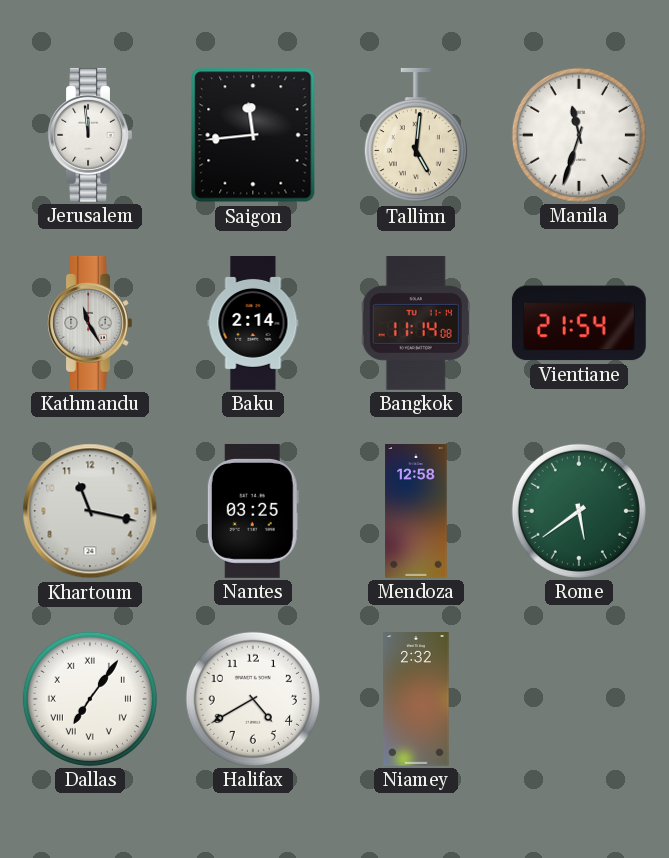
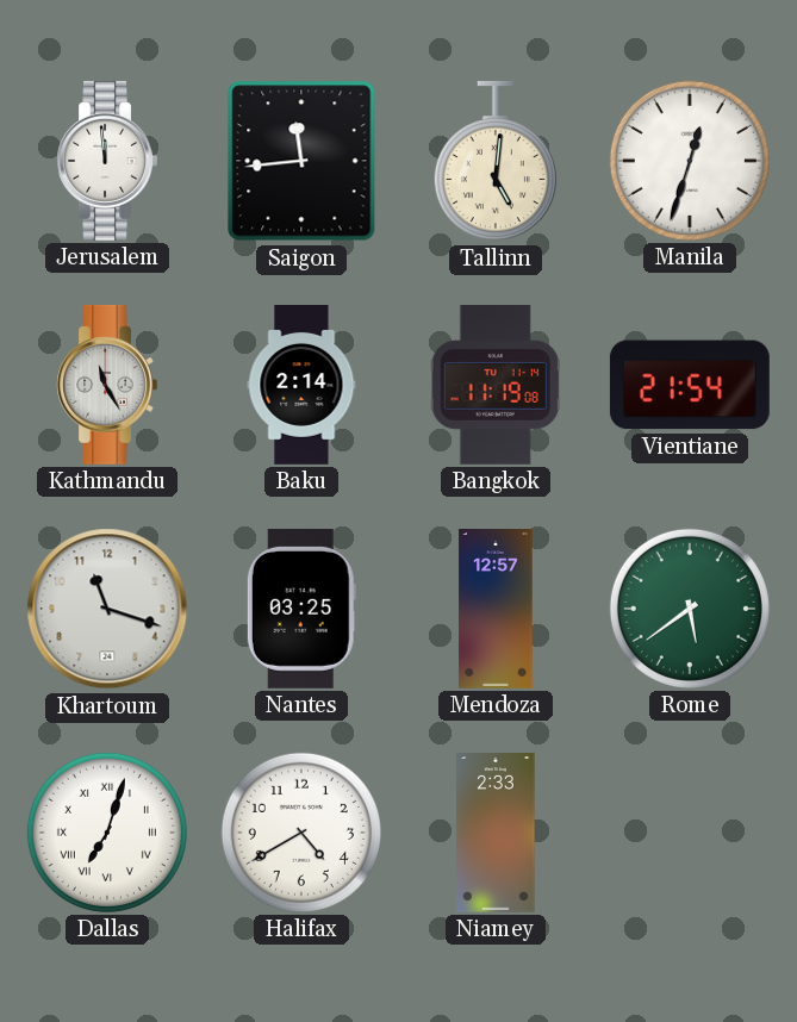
Manila: 11:33 -> 12:33 (690, 161)
Bangkok: 11:14 -> 11:19 (496, 386)
Khartoum: 11:17 -> 11:18 (107, 609)
Mendoza: 12:58 -> 12:57 (496, 610)
Dallas: 7:06 -> 7:03 (107, 833)
Niamey: 2:32 -> 2:33 (496, 834)
